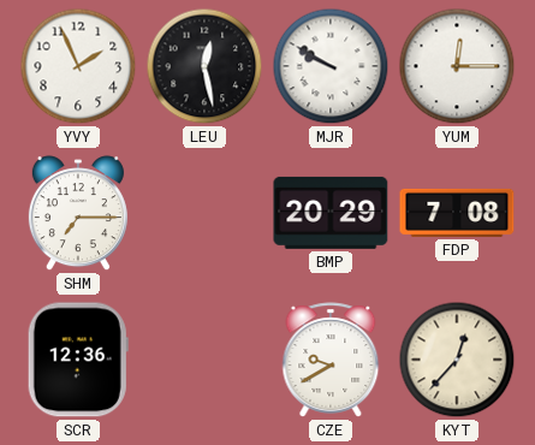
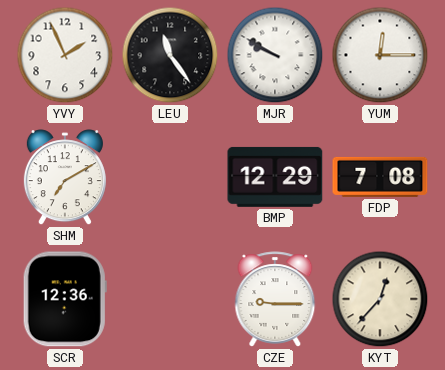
LEU: 12:28 -> 11:24 (170, 55)
SHM: 7:15 -> 7:10 (65, 178)
BMP: 20:29 -> 12:29 (275, 177)
CZE: 9:40 -> 9:15 (275, 299)
